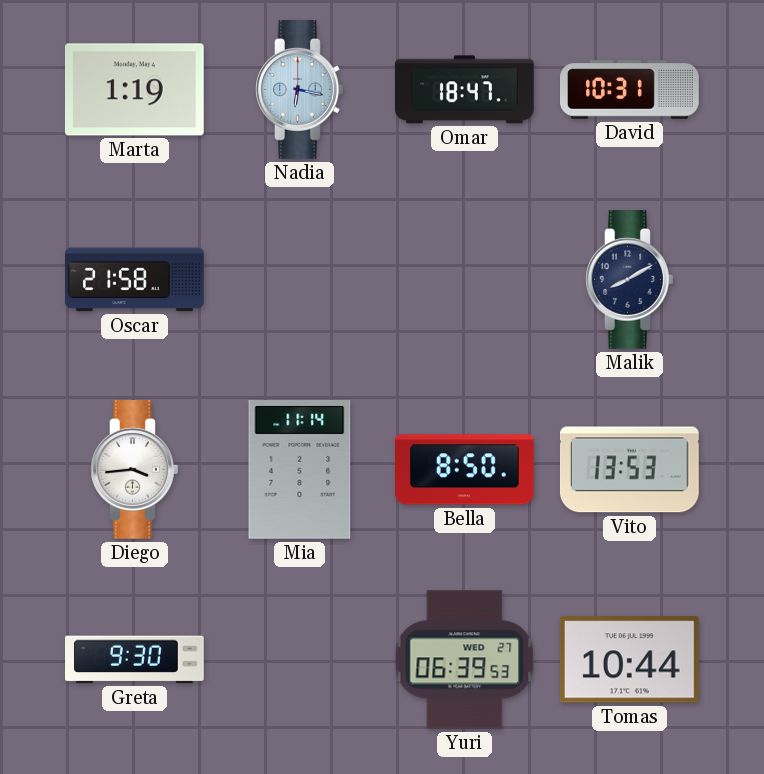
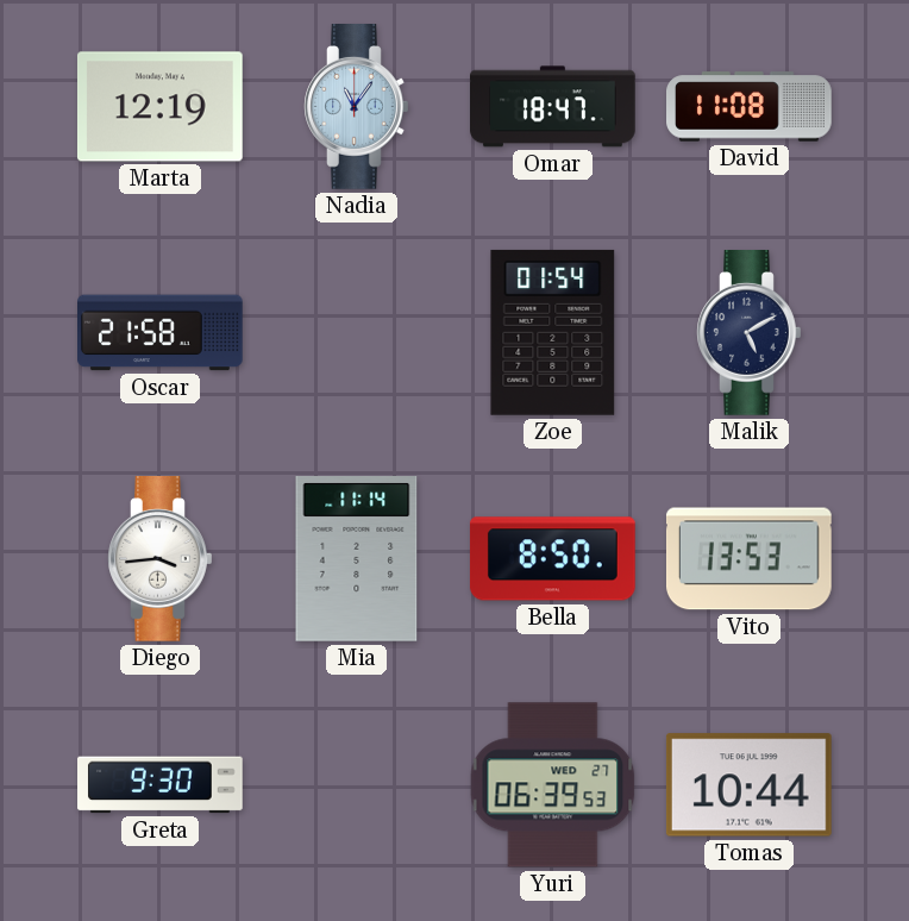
Marta: 1:19 -> 12:19 (159, 107)
Nadia: 6:17 -> 11:06 (357, 107)
David: 10:31 -> 11:08 (750, 107)
Zoe: none -> 01:54 (553, 332)
Malik: 8:10 -> 5:10 (750, 333)
